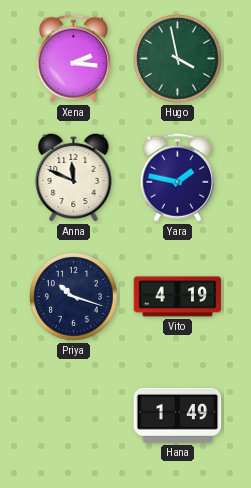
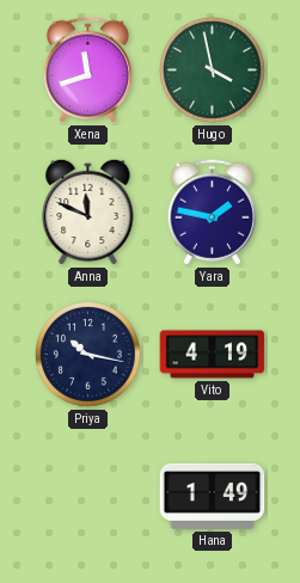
Xena: 2:16 -> 11:42 (87, 70)
Priya: 10:18 -> 10:17 (88, 355)
